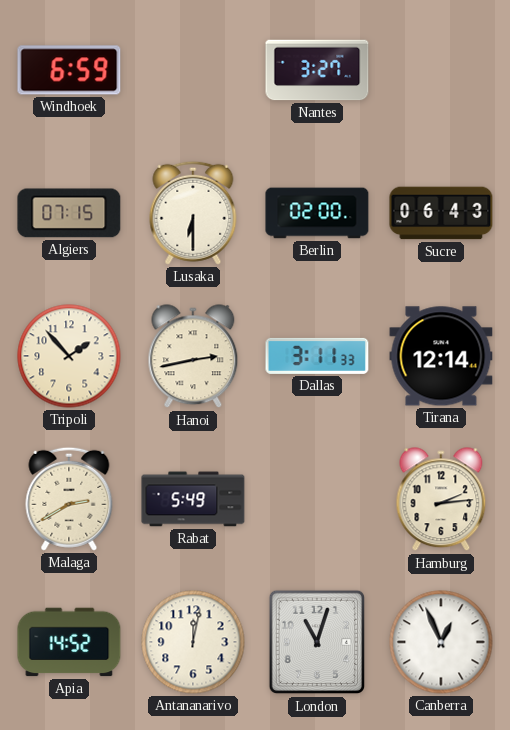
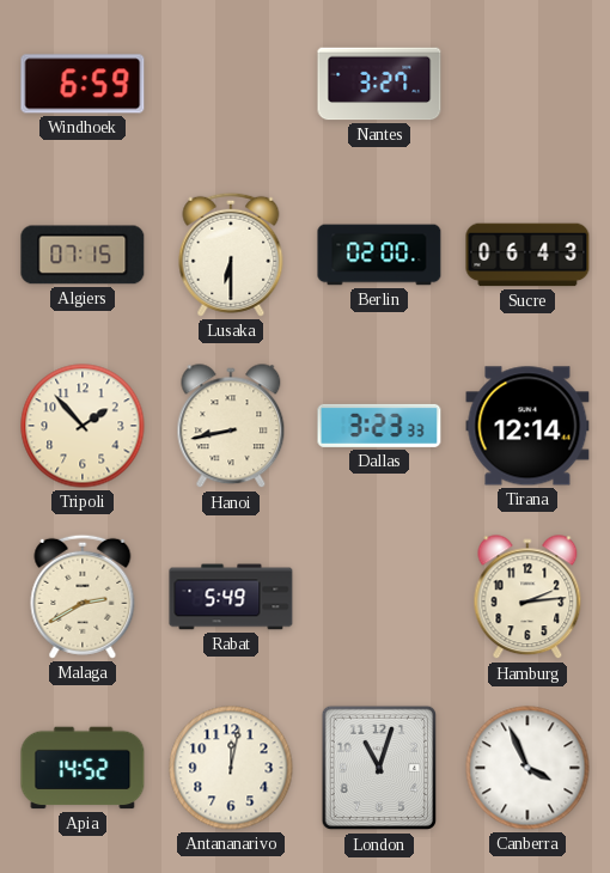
Hanoi: 2:43 -> 8:43 (231, 427)
Dallas: 3:11 -> 3:23 (379, 426)
Canberra: 12:56 -> 3:56 (527, 768)
